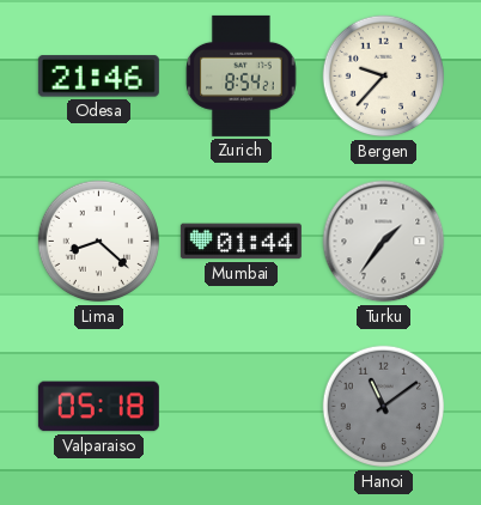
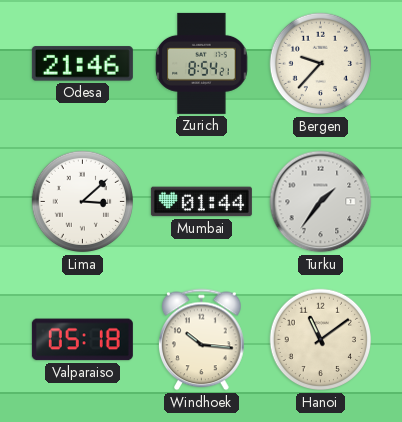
Lima: 8:22 -> 3:08 (83, 202)
Windhoek: none -> 10:16 (202, 340)
Hanoi dial: grey -> cream (321, 340)
